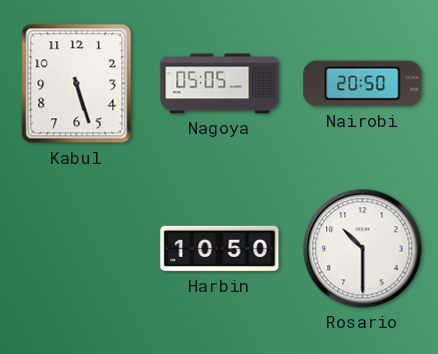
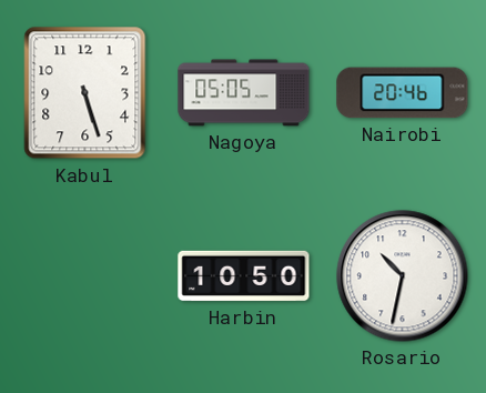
Nairobi: 20:50 -> 20:46 (403, 93)
Rosario: 10:30 -> 10:32 (403, 276)
